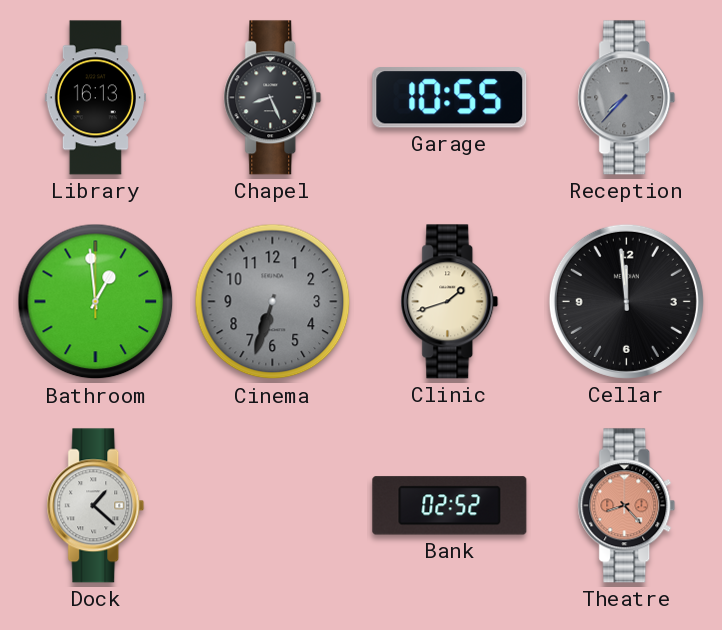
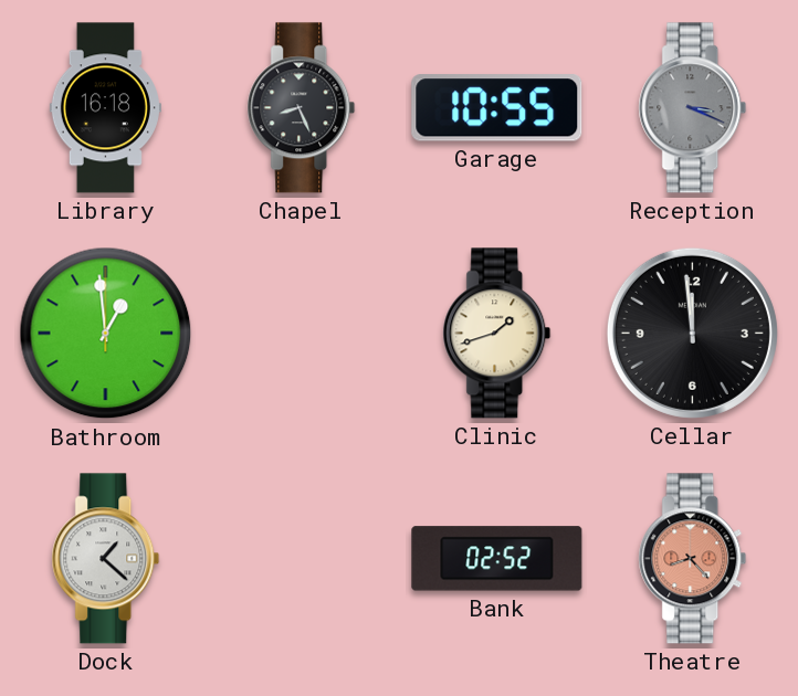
Library: 16:13 -> 16:18 (105, 108)
Reception: 7:37 -> 3:19 (693, 108)
Cinema: 6:33 -> none (273, 302)
